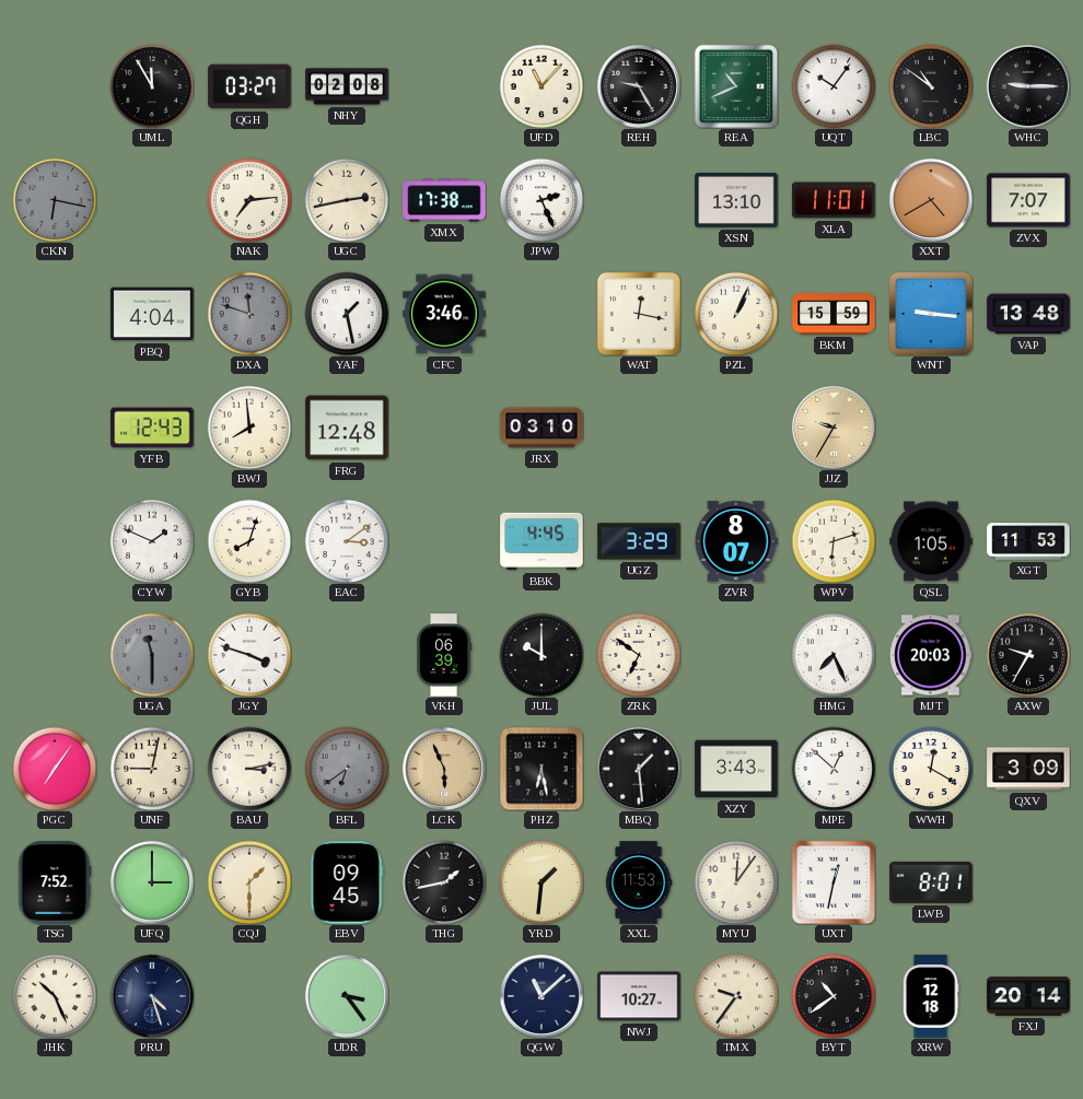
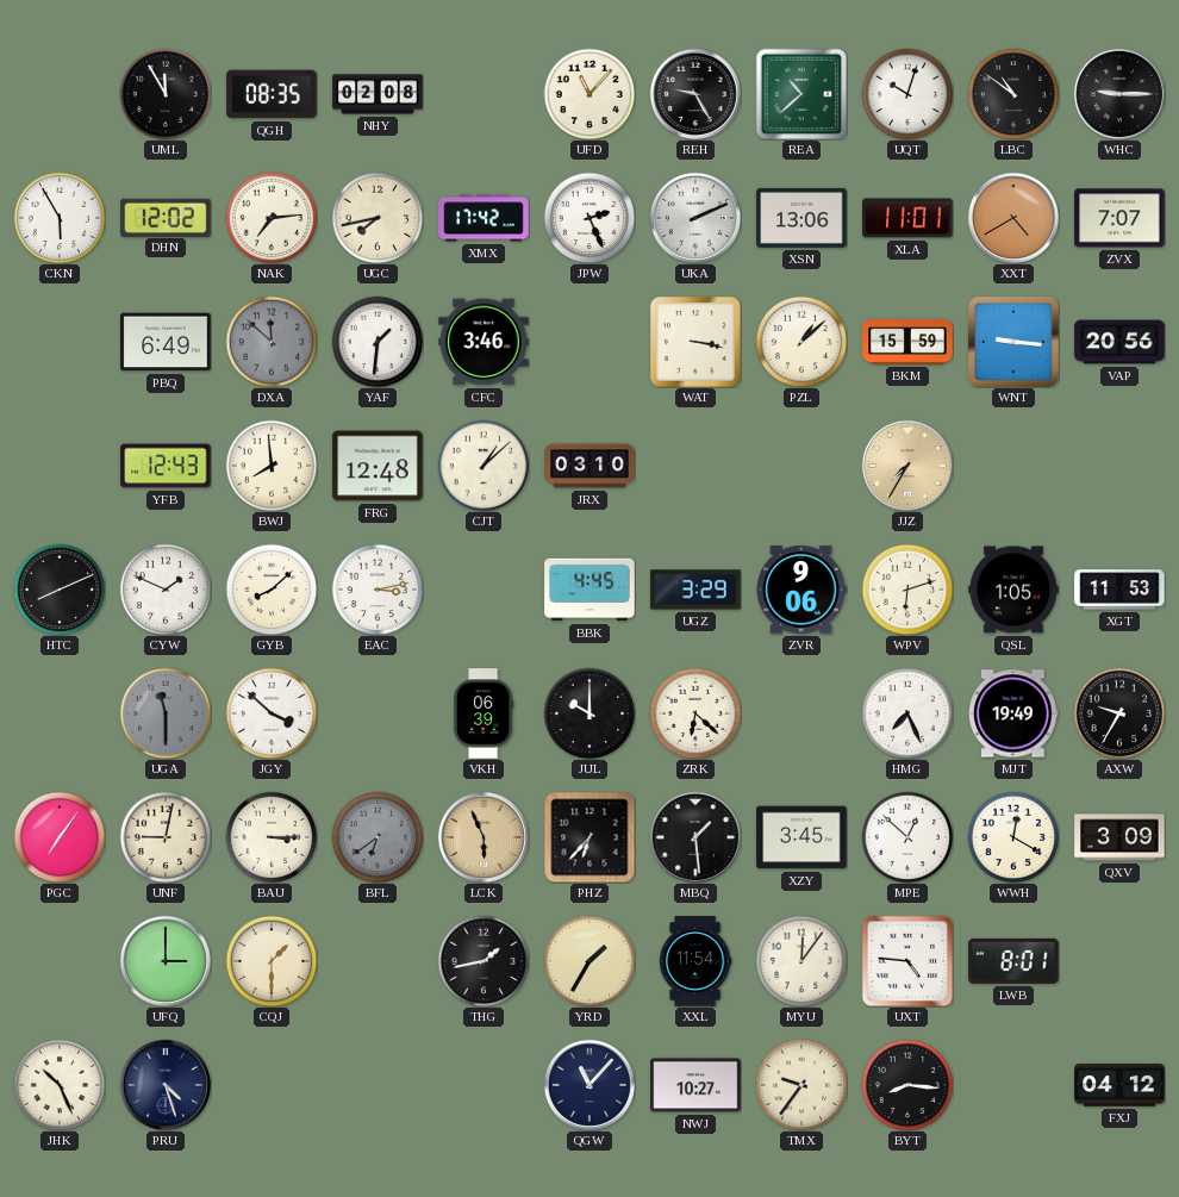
QGH: 03:27 -> 08:35 (272, 94)
REA: 10:41 -> 10:38 (801, 94)
UQT: 10:06 -> 10:03 (907, 94)
CKN: 6:17 -> 5:55 (60, 218)
CKN dial: grey -> white (60, 218)
DHN: none -> 12:02 (166, 217)
UGC: 2:43 -> 7:43 (378, 218)
XMX: 17:38 -> 17:42 (484, 218)
UKA: none -> 2:11 (695, 218)
XSN: 13:10 -> 13:06 (801, 218)
PBQ: 4:04 -> 6:49 (166, 342)
DXA: 11:48 -> 11:52 (272, 342)
YAF: 1:28 -> 1:31 (378, 342)
WAT: 12:17 -> 3:17 (695, 342)
PZL: 1:04 -> 1:08 (801, 342)
VAP: 13:48 -> 20:56 (1119, 342)
CJT: none -> 1:08 (484, 466)
JJZ: 9:35 -> 7:35 (907, 466)
HTC: none -> 8:11 (60, 590)
GYB: 8:03 -> 8:08 (272, 590)
EAC: 3:09 -> 3:13 (378, 590)
ZVR: 8:07 -> 9:06 (801, 590)
JGY: 3:48 -> 3:52 (272, 713)
ZRK: 6:51 -> 6:22 (695, 713)
MJT: 20:03 -> 19:49 (1015, 713)
BAU: 3:13 -> 3:15 (272, 837)
PHZ: 6:28 -> 6:37 (589, 837)
XZY: 3:43 -> 3:45 (801, 837)
TSG: 7:52 -> none (55, 882)
EBV: 09:45 -> none (347, 882)
YRD: 1:31 -> 1:35 (589, 961)
XXL: 11:53 -> 11:54 (695, 961)
UXT: 12:32 -> 4:46 (907, 961)
UDR: 3:24 -> none (347, 996)
QGW: 11:08 -> 11:07 (589, 1085)
BYT: 10:39 -> 8:16 (907, 1085)
XRW: 12:18 -> none (931, 996)
FXJ: 20:14 -> 04:12 (1119, 1085)
